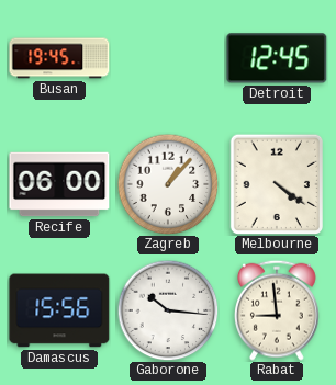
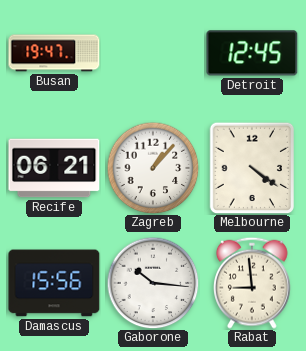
Busan: 19:45 -> 19:47 (54, 53)
Recife: 06:00 -> 06:21 (54, 168)
